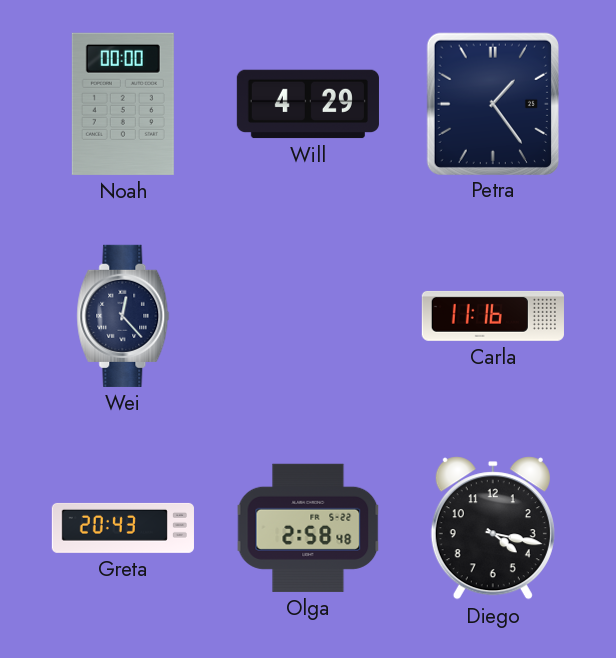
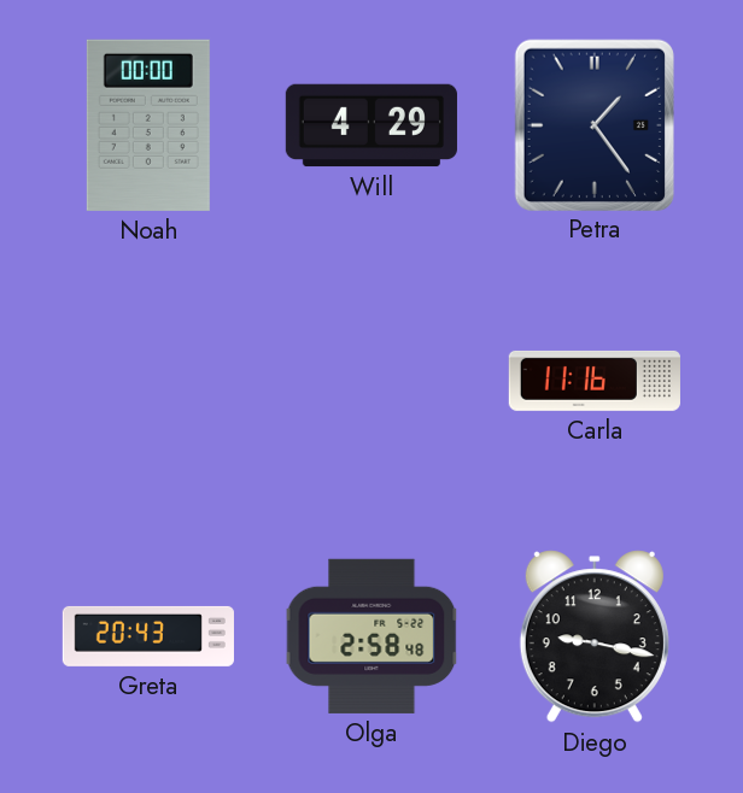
Wei: 12:23 -> none (123, 316)
Diego: 4:17 -> 9:17 (595, 636)
